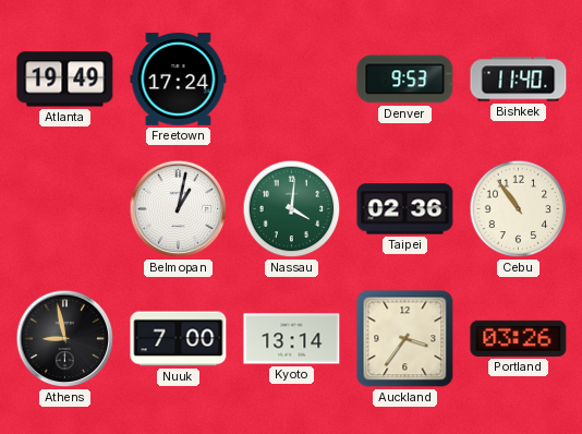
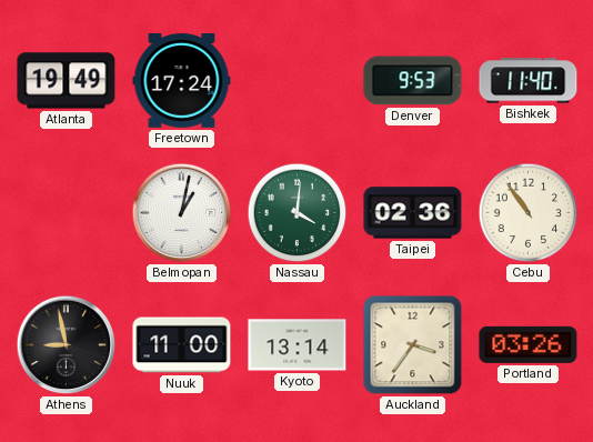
Nuuk: 7:00 -> 11:00 (182, 345)
